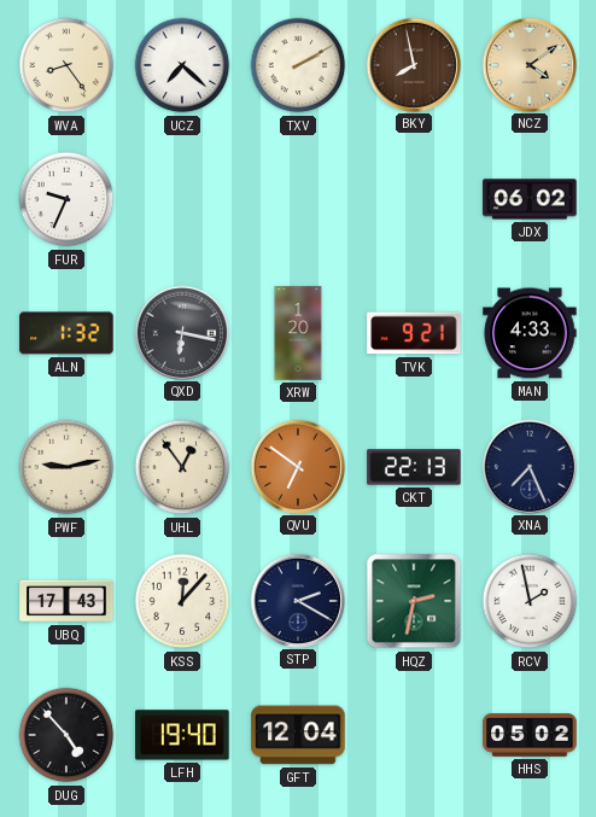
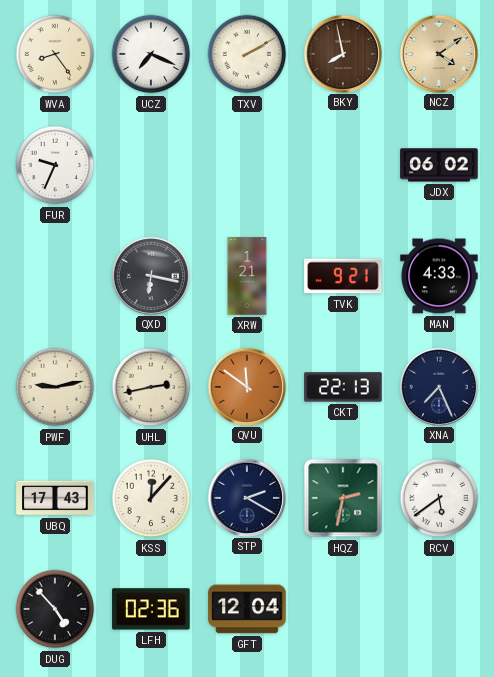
UCZ: 7:22 -> 7:19 (151, 54)
ALN: 1:32 -> none (66, 333)
XRW: 1:20 -> 1:21 (247, 276)
UHL: 12:54 -> 2:43 (151, 387)
QVU: 6:51 -> 11:51 (246, 386)
RCV: 1:58 -> 5:39 (439, 498)
LFH: 19:40 -> 02:36 (151, 609)
HHS: 05:02 -> none (530, 735)
